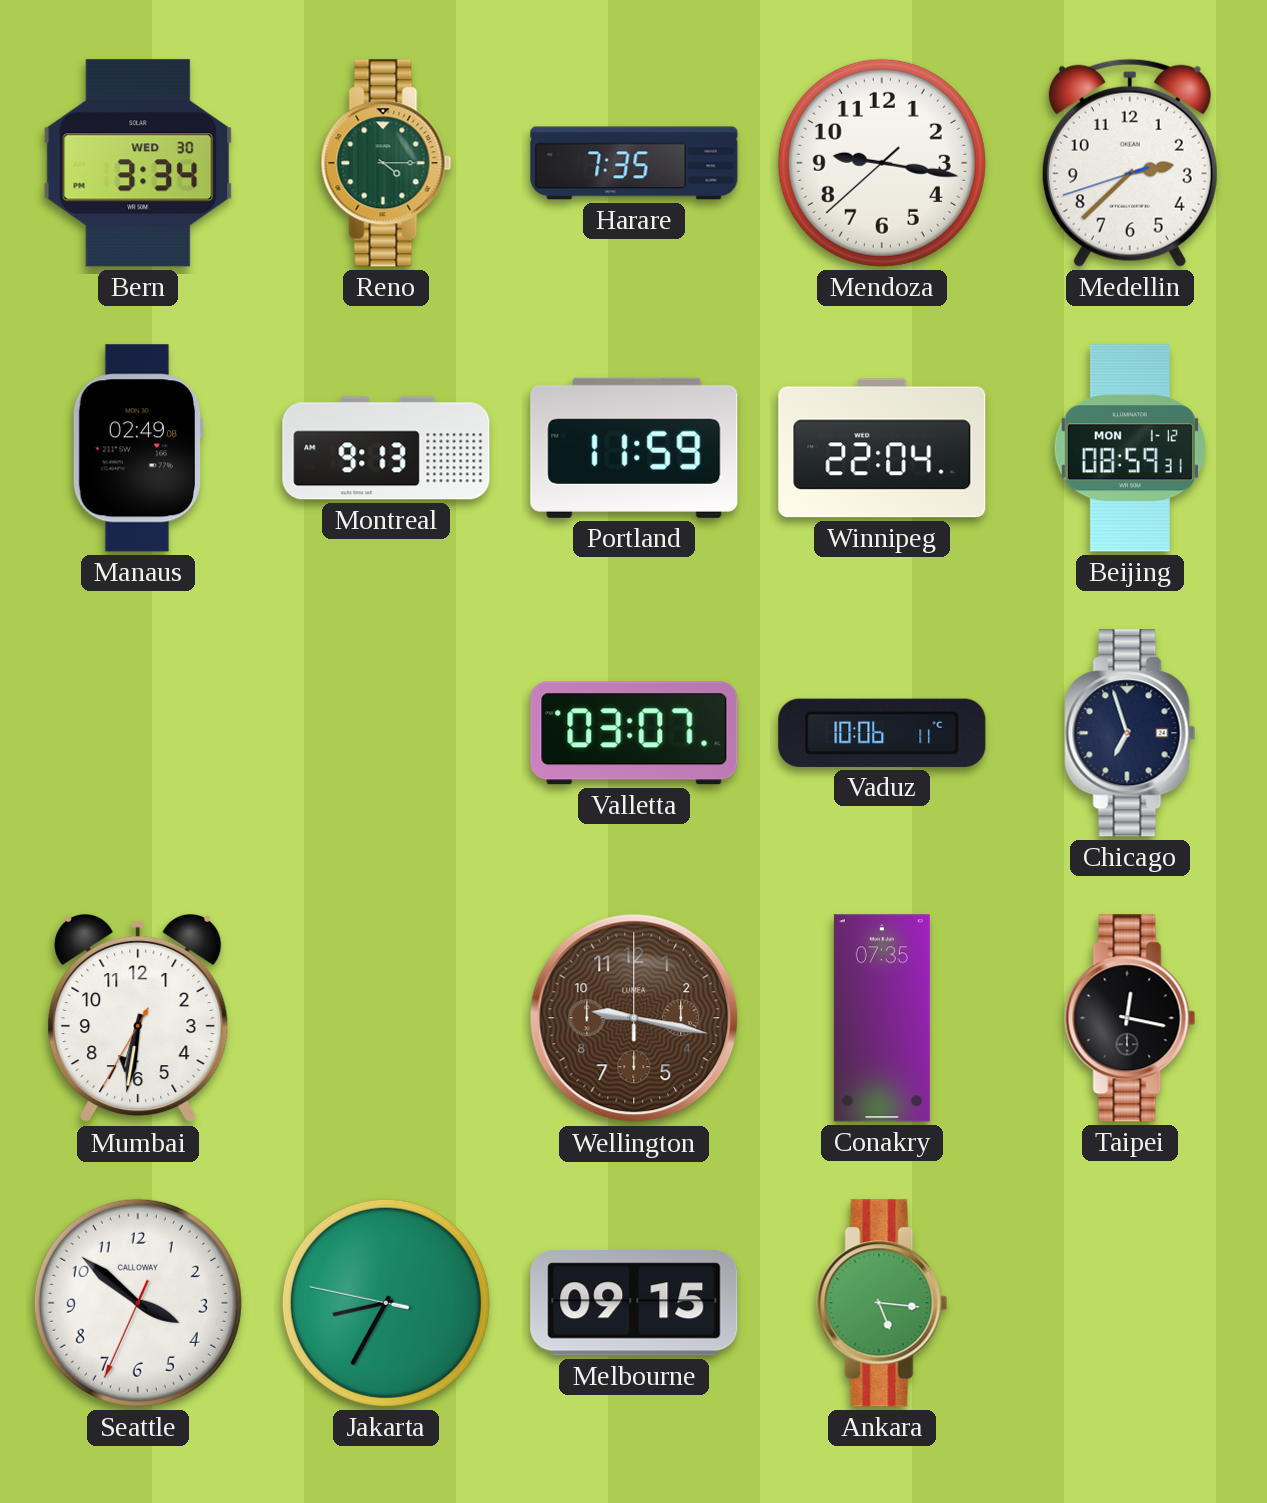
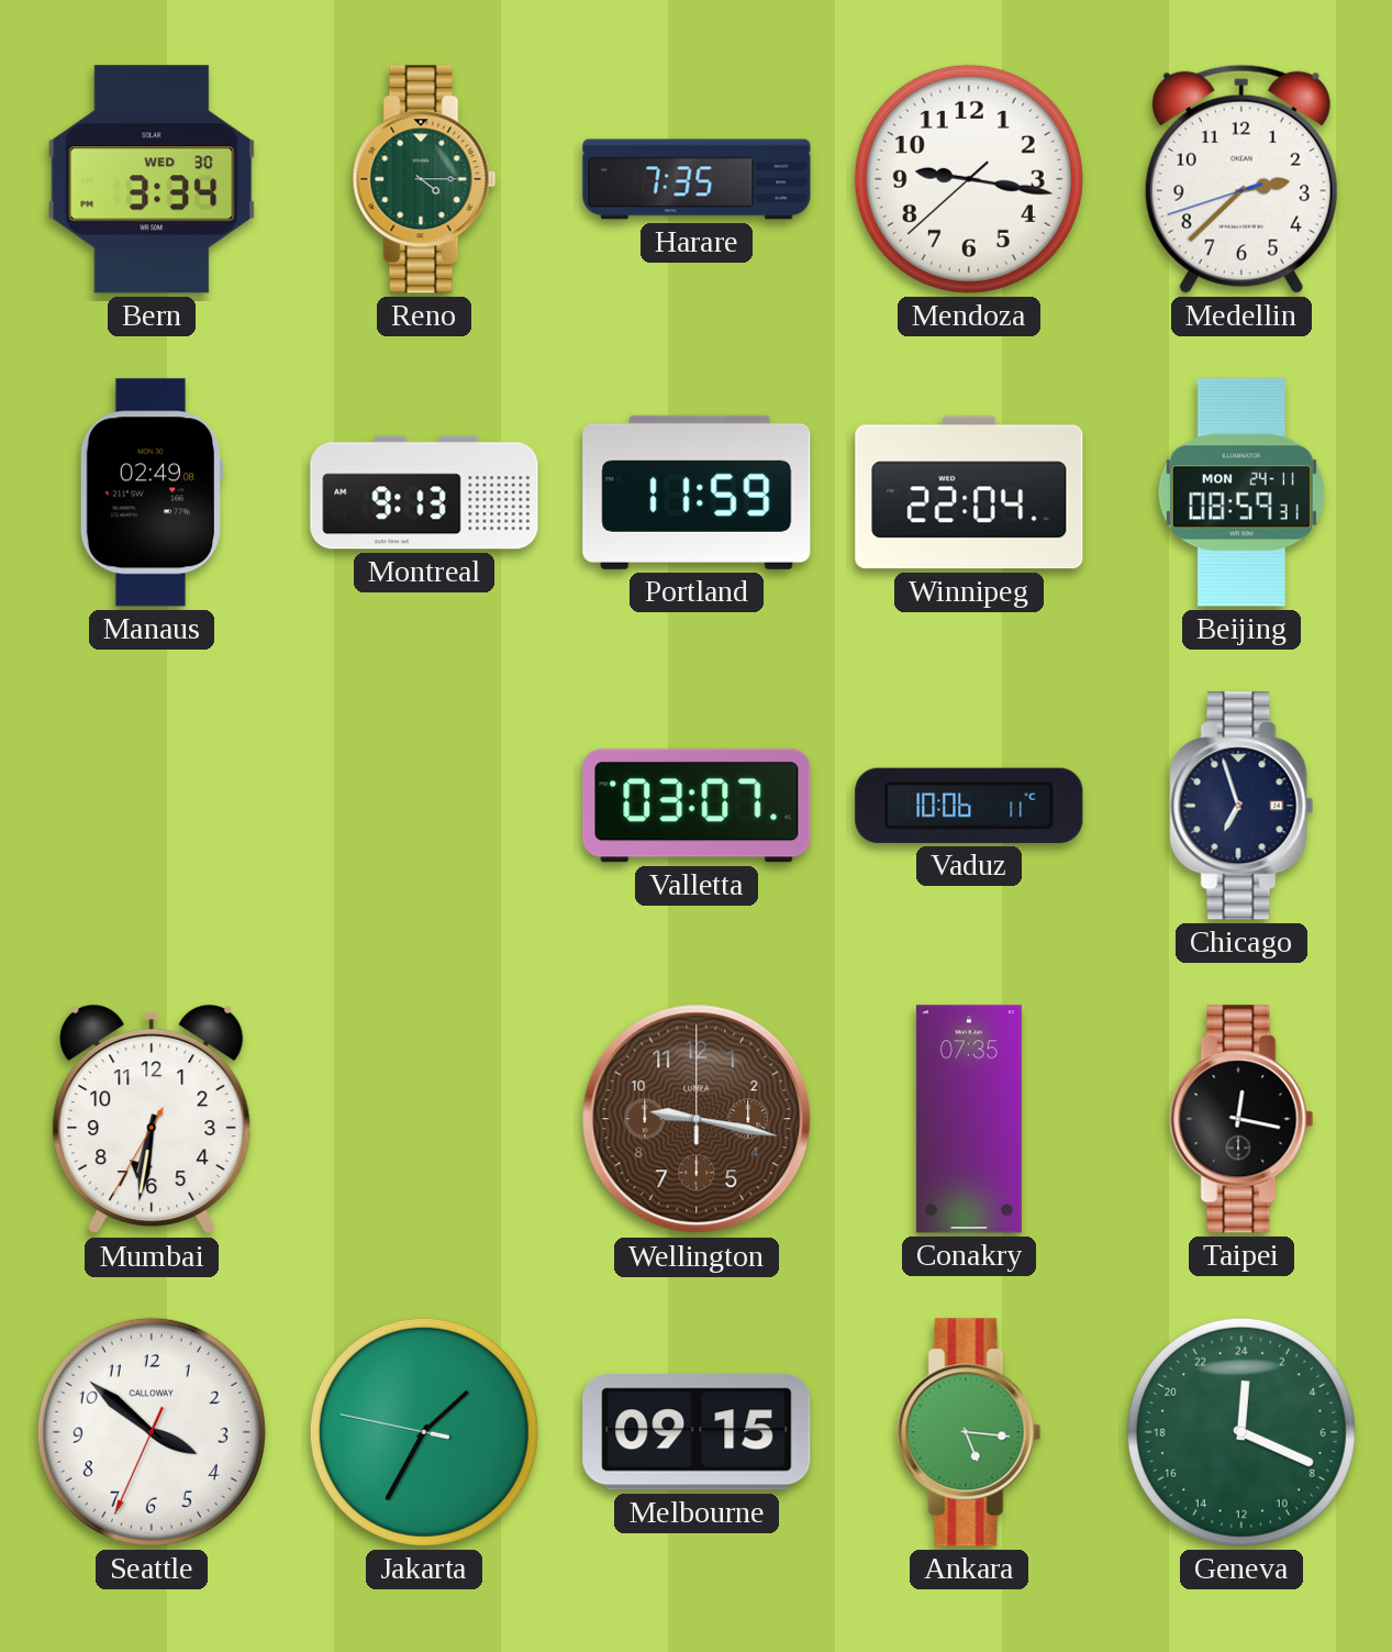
Beijing date: MON 1-12 -> MON 24-11 (1241, 492)
Jakarta: 8:34 -> 1:34 (424, 1432)
Geneva: none -> 0:19 (1241, 1432)
